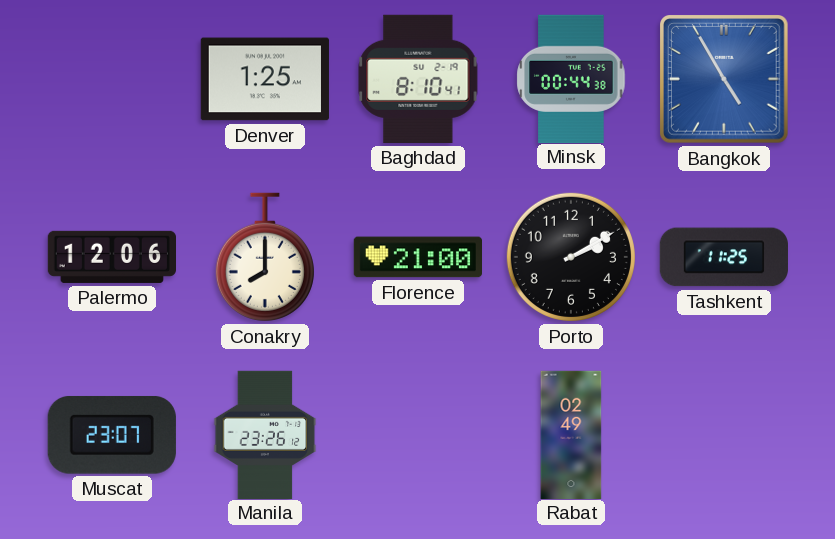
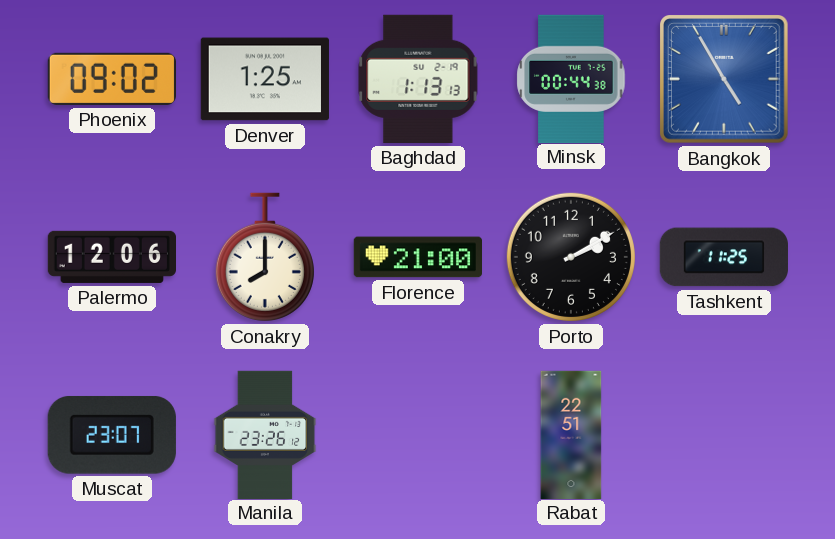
Phoenix: none -> 09:02 (112, 79)
Baghdad: 8:10 -> 1:13 (418, 79)
Rabat: 02:49 -> 22:51 (571, 434)
